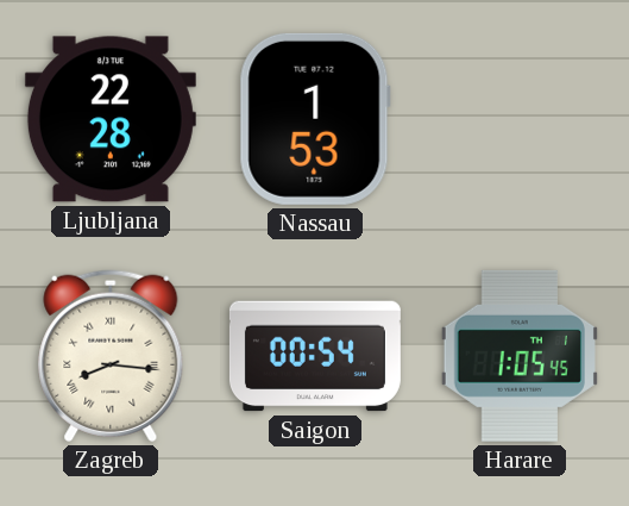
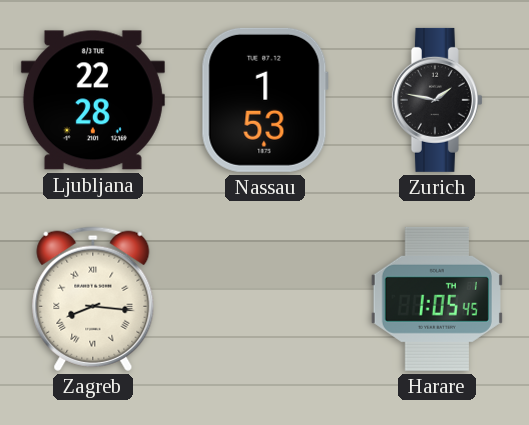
Zurich: none -> 1:47 (437, 100)
Saigon: 00:54 -> none (315, 356)
